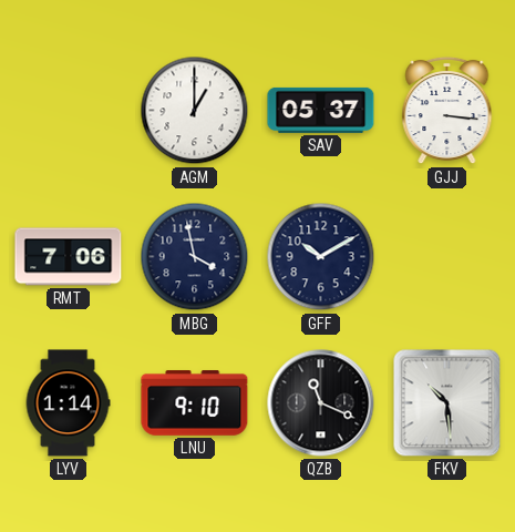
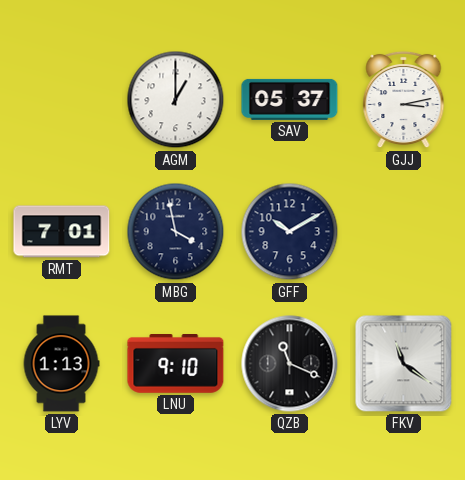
GJJ: 3:16 -> 3:13 (404, 100)
RMT: 7:06 -> 7:01 (62, 232)
LYV: 1:14 -> 1:13 (61, 364)
FKV: 10:29 -> 11:21 (404, 364)
